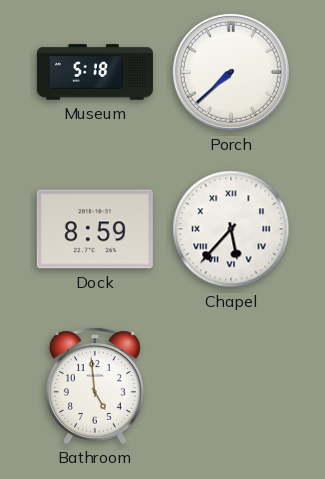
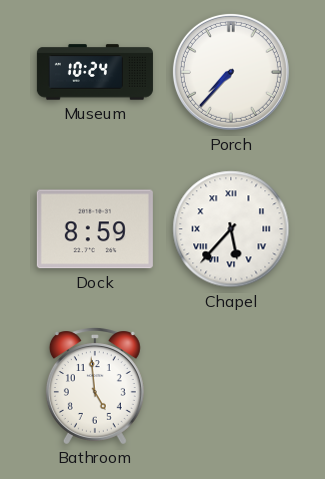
Museum: 5:18 -> 10:24 (95, 72)
Porch: 7:38 -> 7:37 (231, 72)
